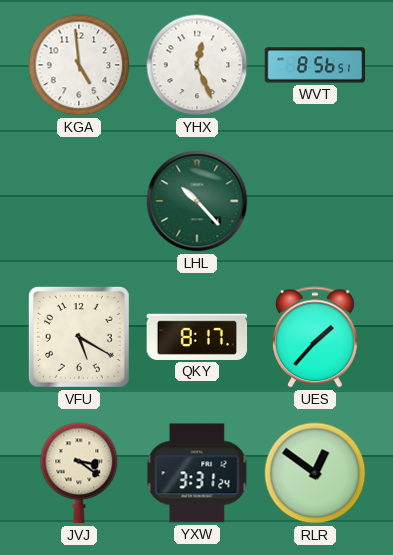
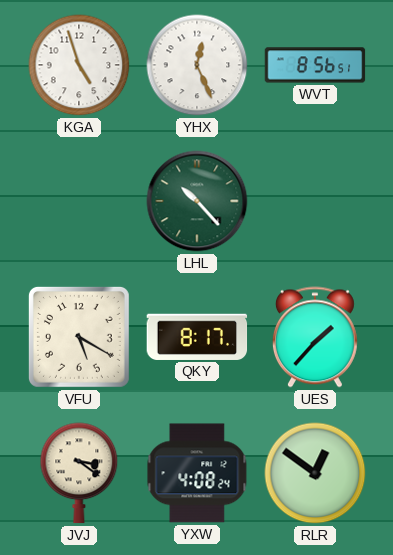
KGA: 4:59 -> 4:57 (79, 65)
YXW: 3:31 -> 4:08 (197, 473)
